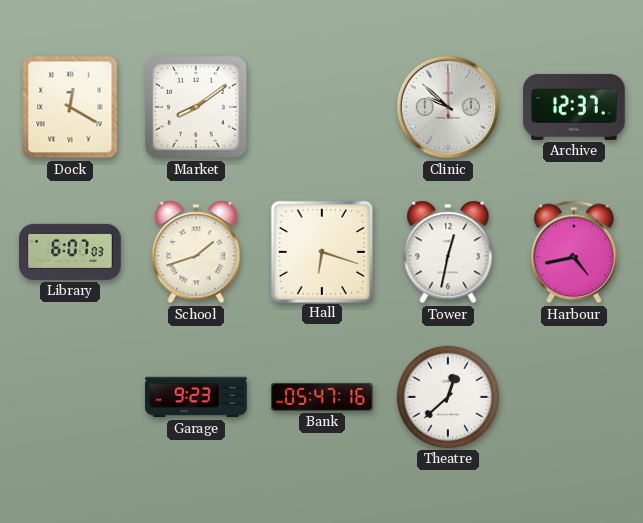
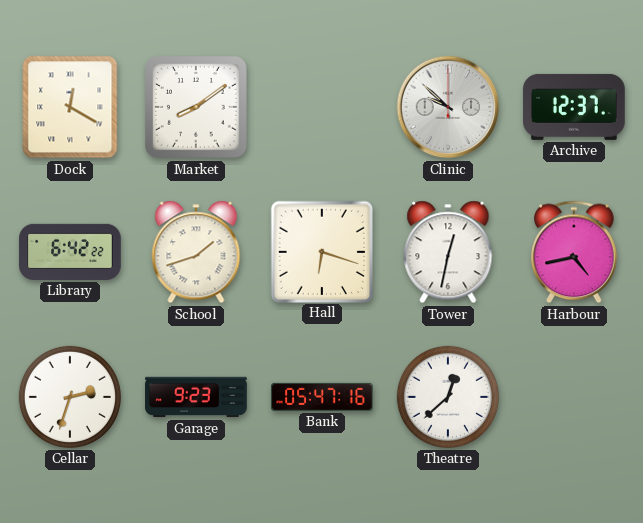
Library: 6:07 -> 6:42 (70, 252)
Cellar: none -> 2:33 (70, 397)
